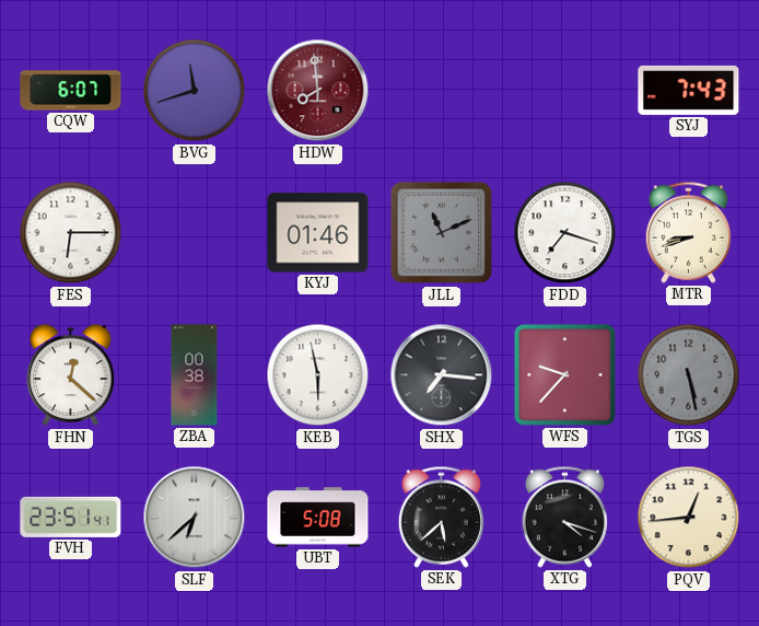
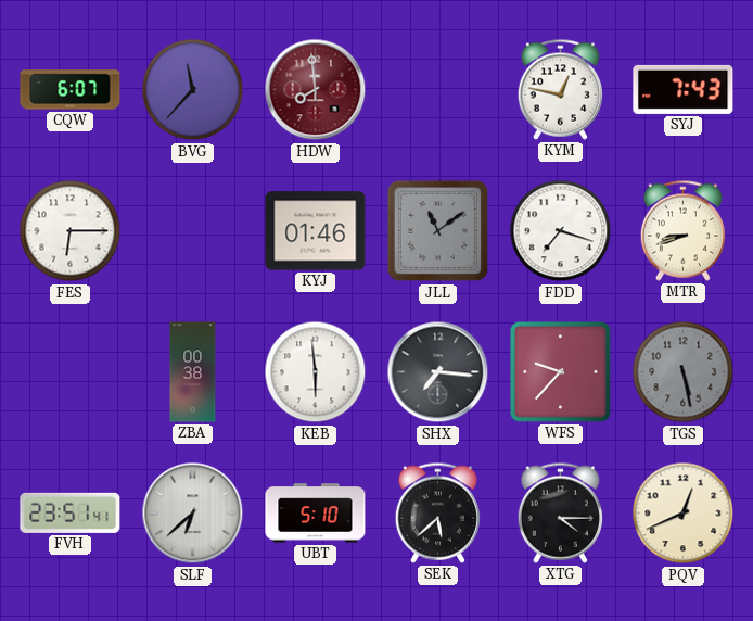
BVG: 11:42 -> 11:37 (193, 90)
KYM: none -> 12:47 (560, 89)
JLL: 11:11 -> 11:09 (438, 231)
FHN: 12:22 -> none (71, 375)
KEB: 5:58 -> 5:59 (316, 372)
UBT: 5:08 -> 5:10 (316, 514)
XTG: 4:18 -> 4:15 (560, 512)
PQV: 12:44 -> 12:41 (684, 514)
